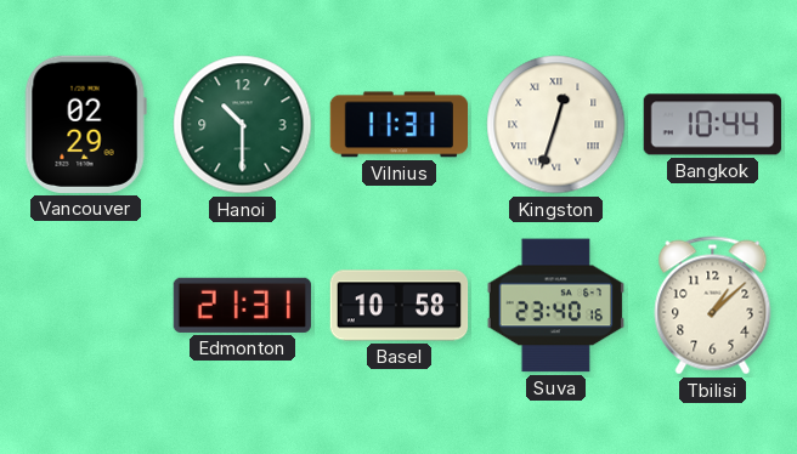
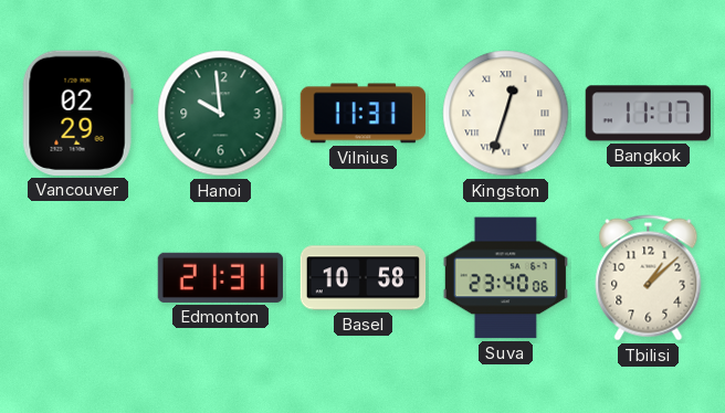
Hanoi: 10:30 -> 9:59 (221, 114)
Bangkok: 10:44 -> 11:17 (648, 114)
Suva: 23:40:16 -> 23:40:06 (505, 278)
